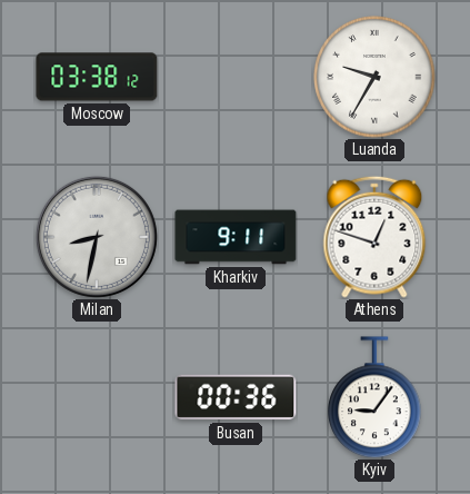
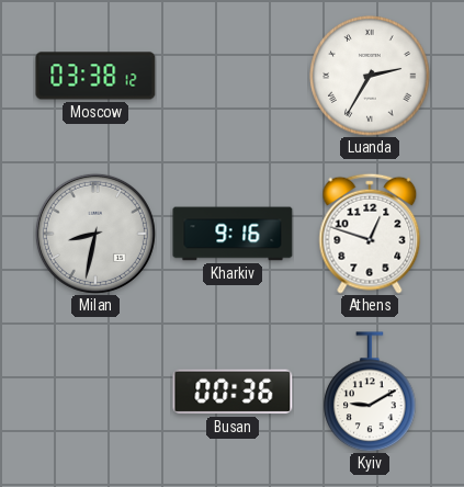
Luanda: 9:35 -> 2:35 (370, 76)
Kharkiv: 9:11 -> 9:16 (233, 234)
Kyiv: 9:06 -> 9:10 (370, 392)
